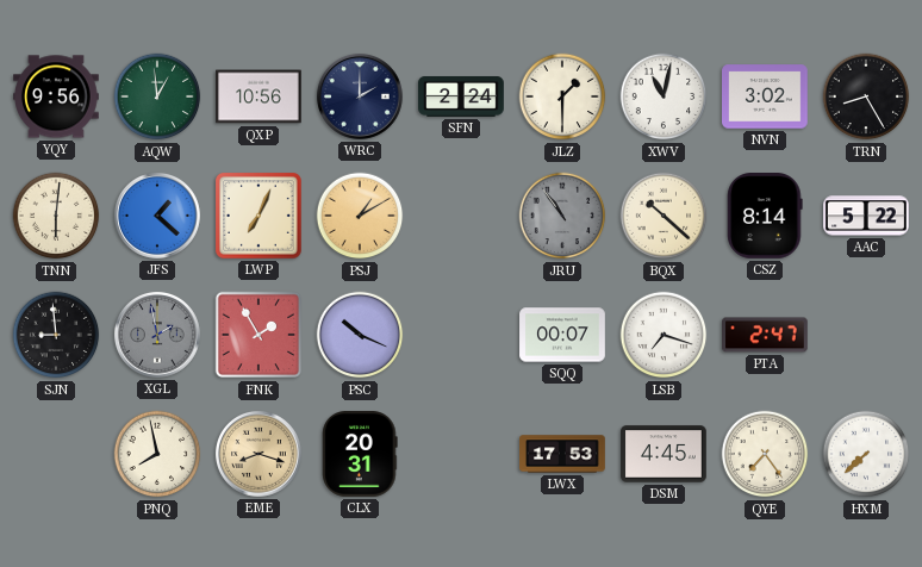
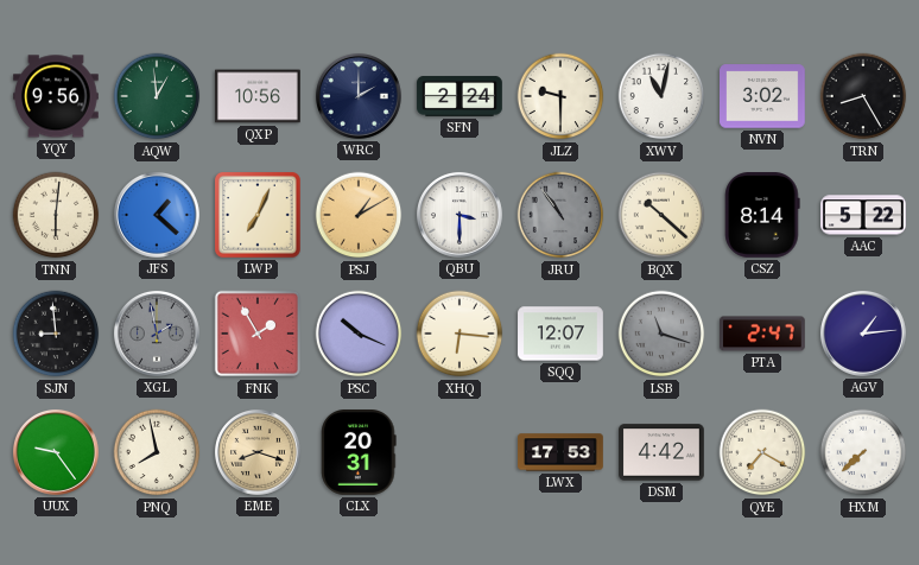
JLZ: 1:30 -> 9:30 (560, 96)
QBU: none -> 3:30 (459, 215)
XHQ: none -> 6:16 (459, 334)
SQQ: 00:07 -> 12:07 (560, 334)
LSB: 7:18 -> 11:18 (661, 334)
LSB dial: white -> grey (661, 334)
AGV: none -> 1:14 (863, 334)
UUX: none -> 9:24 (56, 452)
DSM: 4:45 -> 4:42 (661, 452)
QYE: 7:24 -> 7:20 (762, 452)
